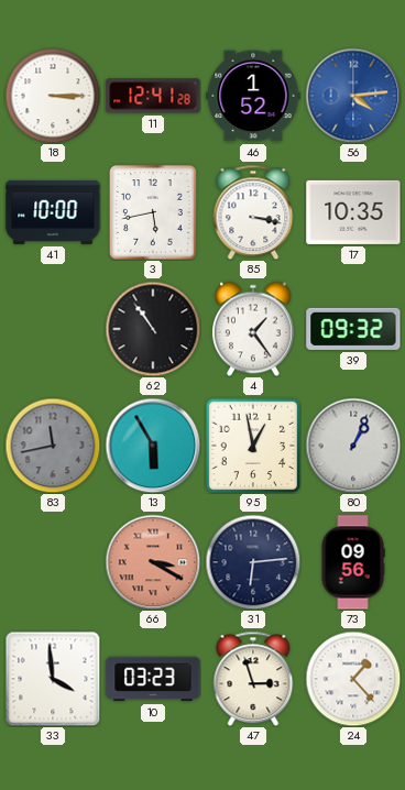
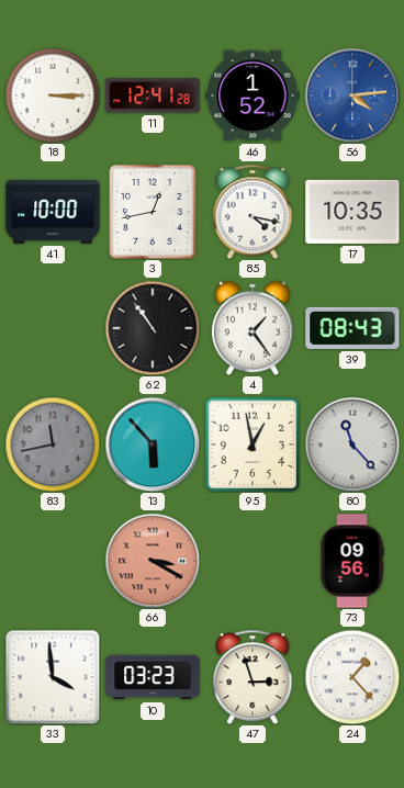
3: 5:43 -> 12:43 (153, 212)
85: 3:17 -> 4:17 (252, 212)
39: 09:32 -> 08:43 (352, 328)
13: 5:55 -> 5:53 (153, 444)
80: 1:04 -> 11:23 (352, 444)
31: 6:14 -> none (253, 562)
